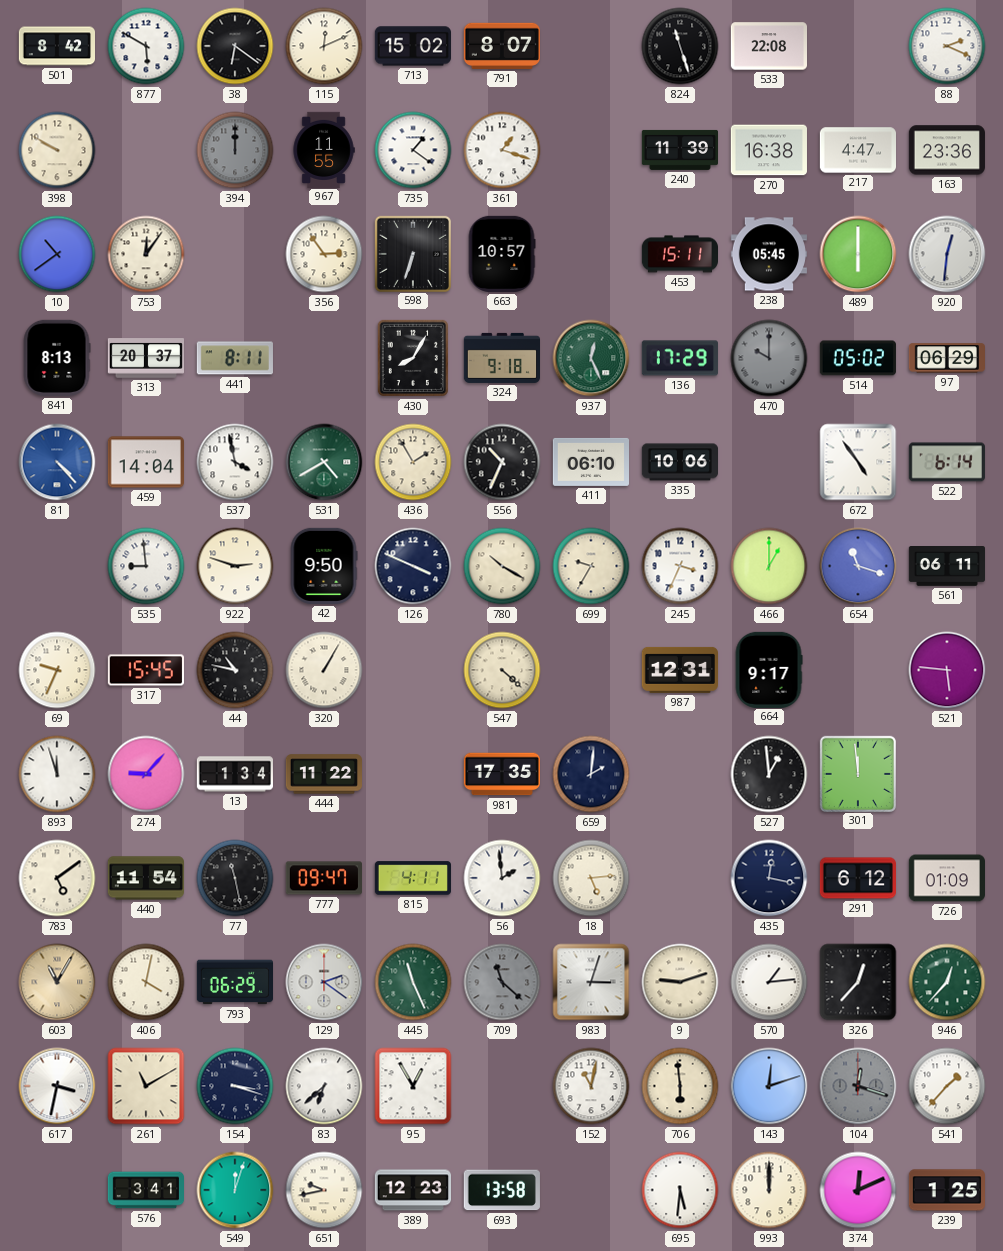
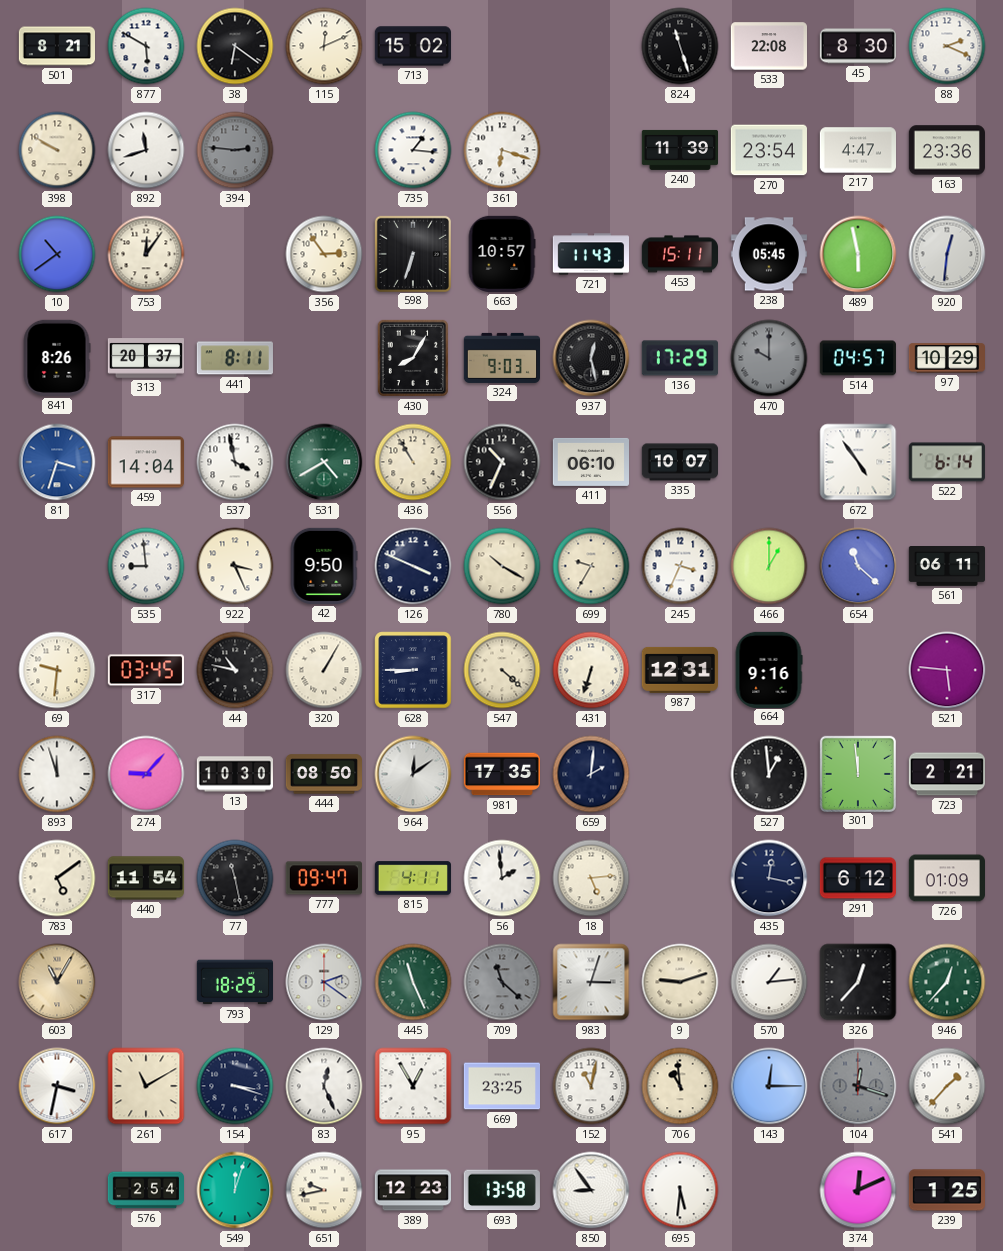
501: 8:42 -> 8:21 (56, 46)
791: 8:07 -> none (502, 46)
45: none -> 8:30 (857, 46)
892: none -> 11:42 (146, 150)
394: 12:00 -> 2:46 (235, 150)
967: 11:55 -> none (324, 149)
735: 1:21 -> 1:16 (413, 150)
361: 1:18 -> 6:18 (502, 150)
270: 16:38 -> 23:54 (769, 150)
721: none -> 11:43 (590, 254)
489: 6:00 -> 5:58 (858, 254)
841: 8:13 -> 8:26 (57, 358)
324: 9:18 -> 9:03 (501, 358)
937: 12:26 -> 12:28 (591, 358)
937 dial: green -> black (591, 358)
514: 05:02 -> 04:57 (858, 358)
97: 06:29 -> 10:29 (946, 358)
81: 4:23 -> 3:33 (57, 462)
436: 1:55 -> 10:55 (413, 462)
335: 10:06 -> 10:07 (679, 462)
922: 2:48 -> 3:26 (235, 566)
654: 11:18 -> 11:22 (858, 566)
69: 9:34 -> 9:31 (57, 670)
317: 15:45 -> 03:45 (145, 670)
628: none -> 8:45 (413, 670)
431: none -> 6:33 (591, 670)
664: 9:17 -> 9:16 (769, 669)
13: 1:34 -> 10:30 (234, 774)
444: 11:22 -> 08:50 (323, 774)
964: none -> 12:09 (413, 774)
723: none -> 2:21 (946, 774)
406: 4:02 -> none (146, 982)
793: 06:29 -> 18:29 (234, 982)
83: 6:38 -> 12:26 (324, 1086)
669: none -> 23:25 (501, 1086)
706: 5:59 -> 10:59 (680, 1086)
143: 12:12 -> 12:15 (769, 1086)
576: 3:41 -> 2:54 (145, 1190)
850: none -> 8:54 (591, 1190)
993: 12:00 -> none (769, 1190)
